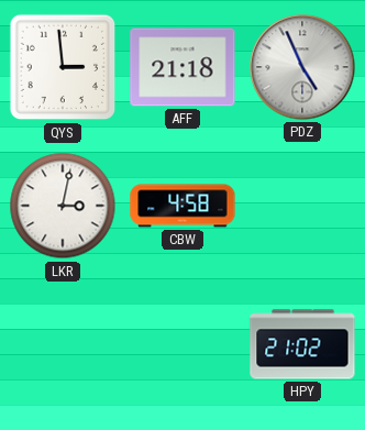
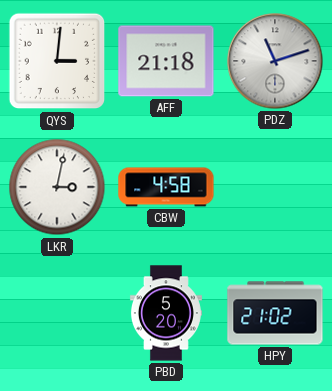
QYS: 2:59 -> 3:01 (57, 61)
PDZ: 4:56 -> 11:12 (275, 61)
PBD: none -> 5:20 (166, 313)
